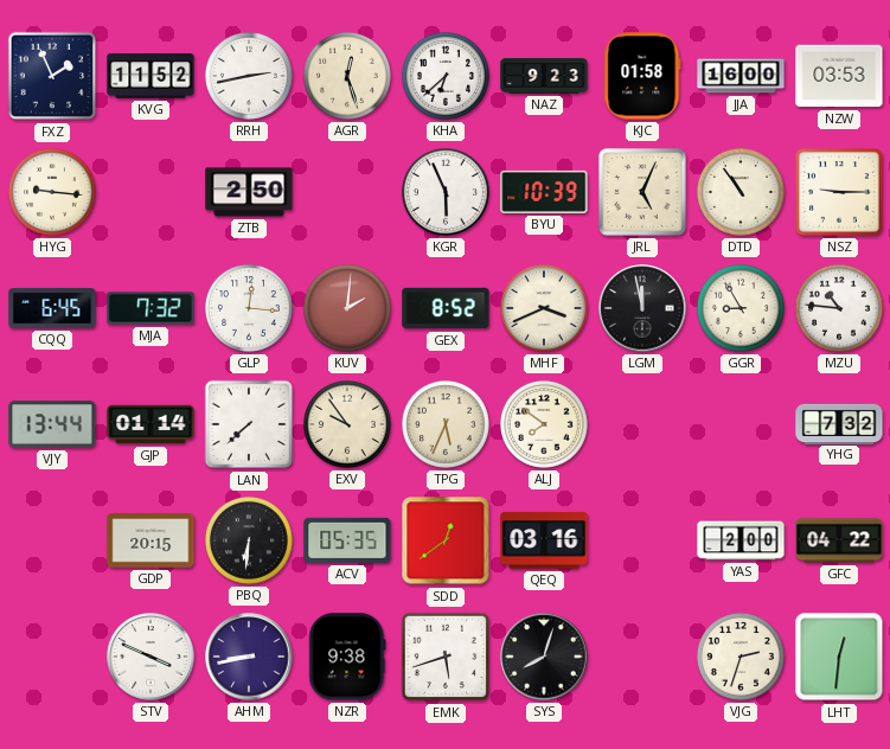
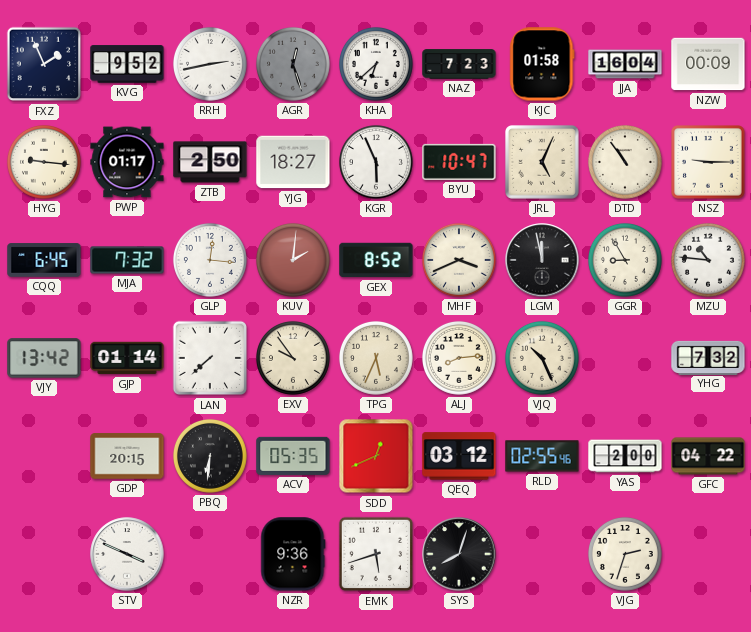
KVG: 11:52 -> 9:52 (127, 64)
AGR dial: cream -> grey (293, 64)
NAZ: 9:23 -> 7:23 (459, 64)
JJA: 16:00 -> 16:04 (625, 64)
NZW: 03:53 -> 00:09 (708, 64)
PWP: none -> 01:17 (127, 162)
YJG: none -> 18:27 (293, 162)
BYU: 10:39 -> 10:47 (459, 162)
VJY: 13:44 -> 13:42 (44, 358)
ALJ: 7:51 -> 8:14 (459, 358)
VJQ: none -> 10:26 (542, 358)
SDD: 12:39 -> 12:41 (376, 456)
QEQ: 03:16 -> 03:12 (459, 456)
RLD: none -> 02:55 (542, 456)
AHM: 8:43 -> none (249, 657)
NZR: 9:38 -> 9:36 (293, 554)
LHT: 12:31 -> none (839, 657)
